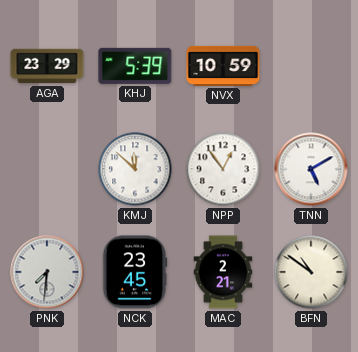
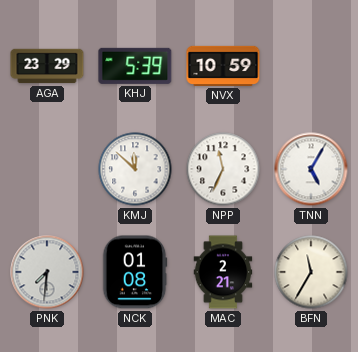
NPP: 12:54 -> 11:34 (223, 169)
TNN: 5:10 -> 5:05 (311, 169)
NCK: 23:45 -> 01:08 (135, 272)
BFN: 10:51 -> 11:35 (311, 272)
